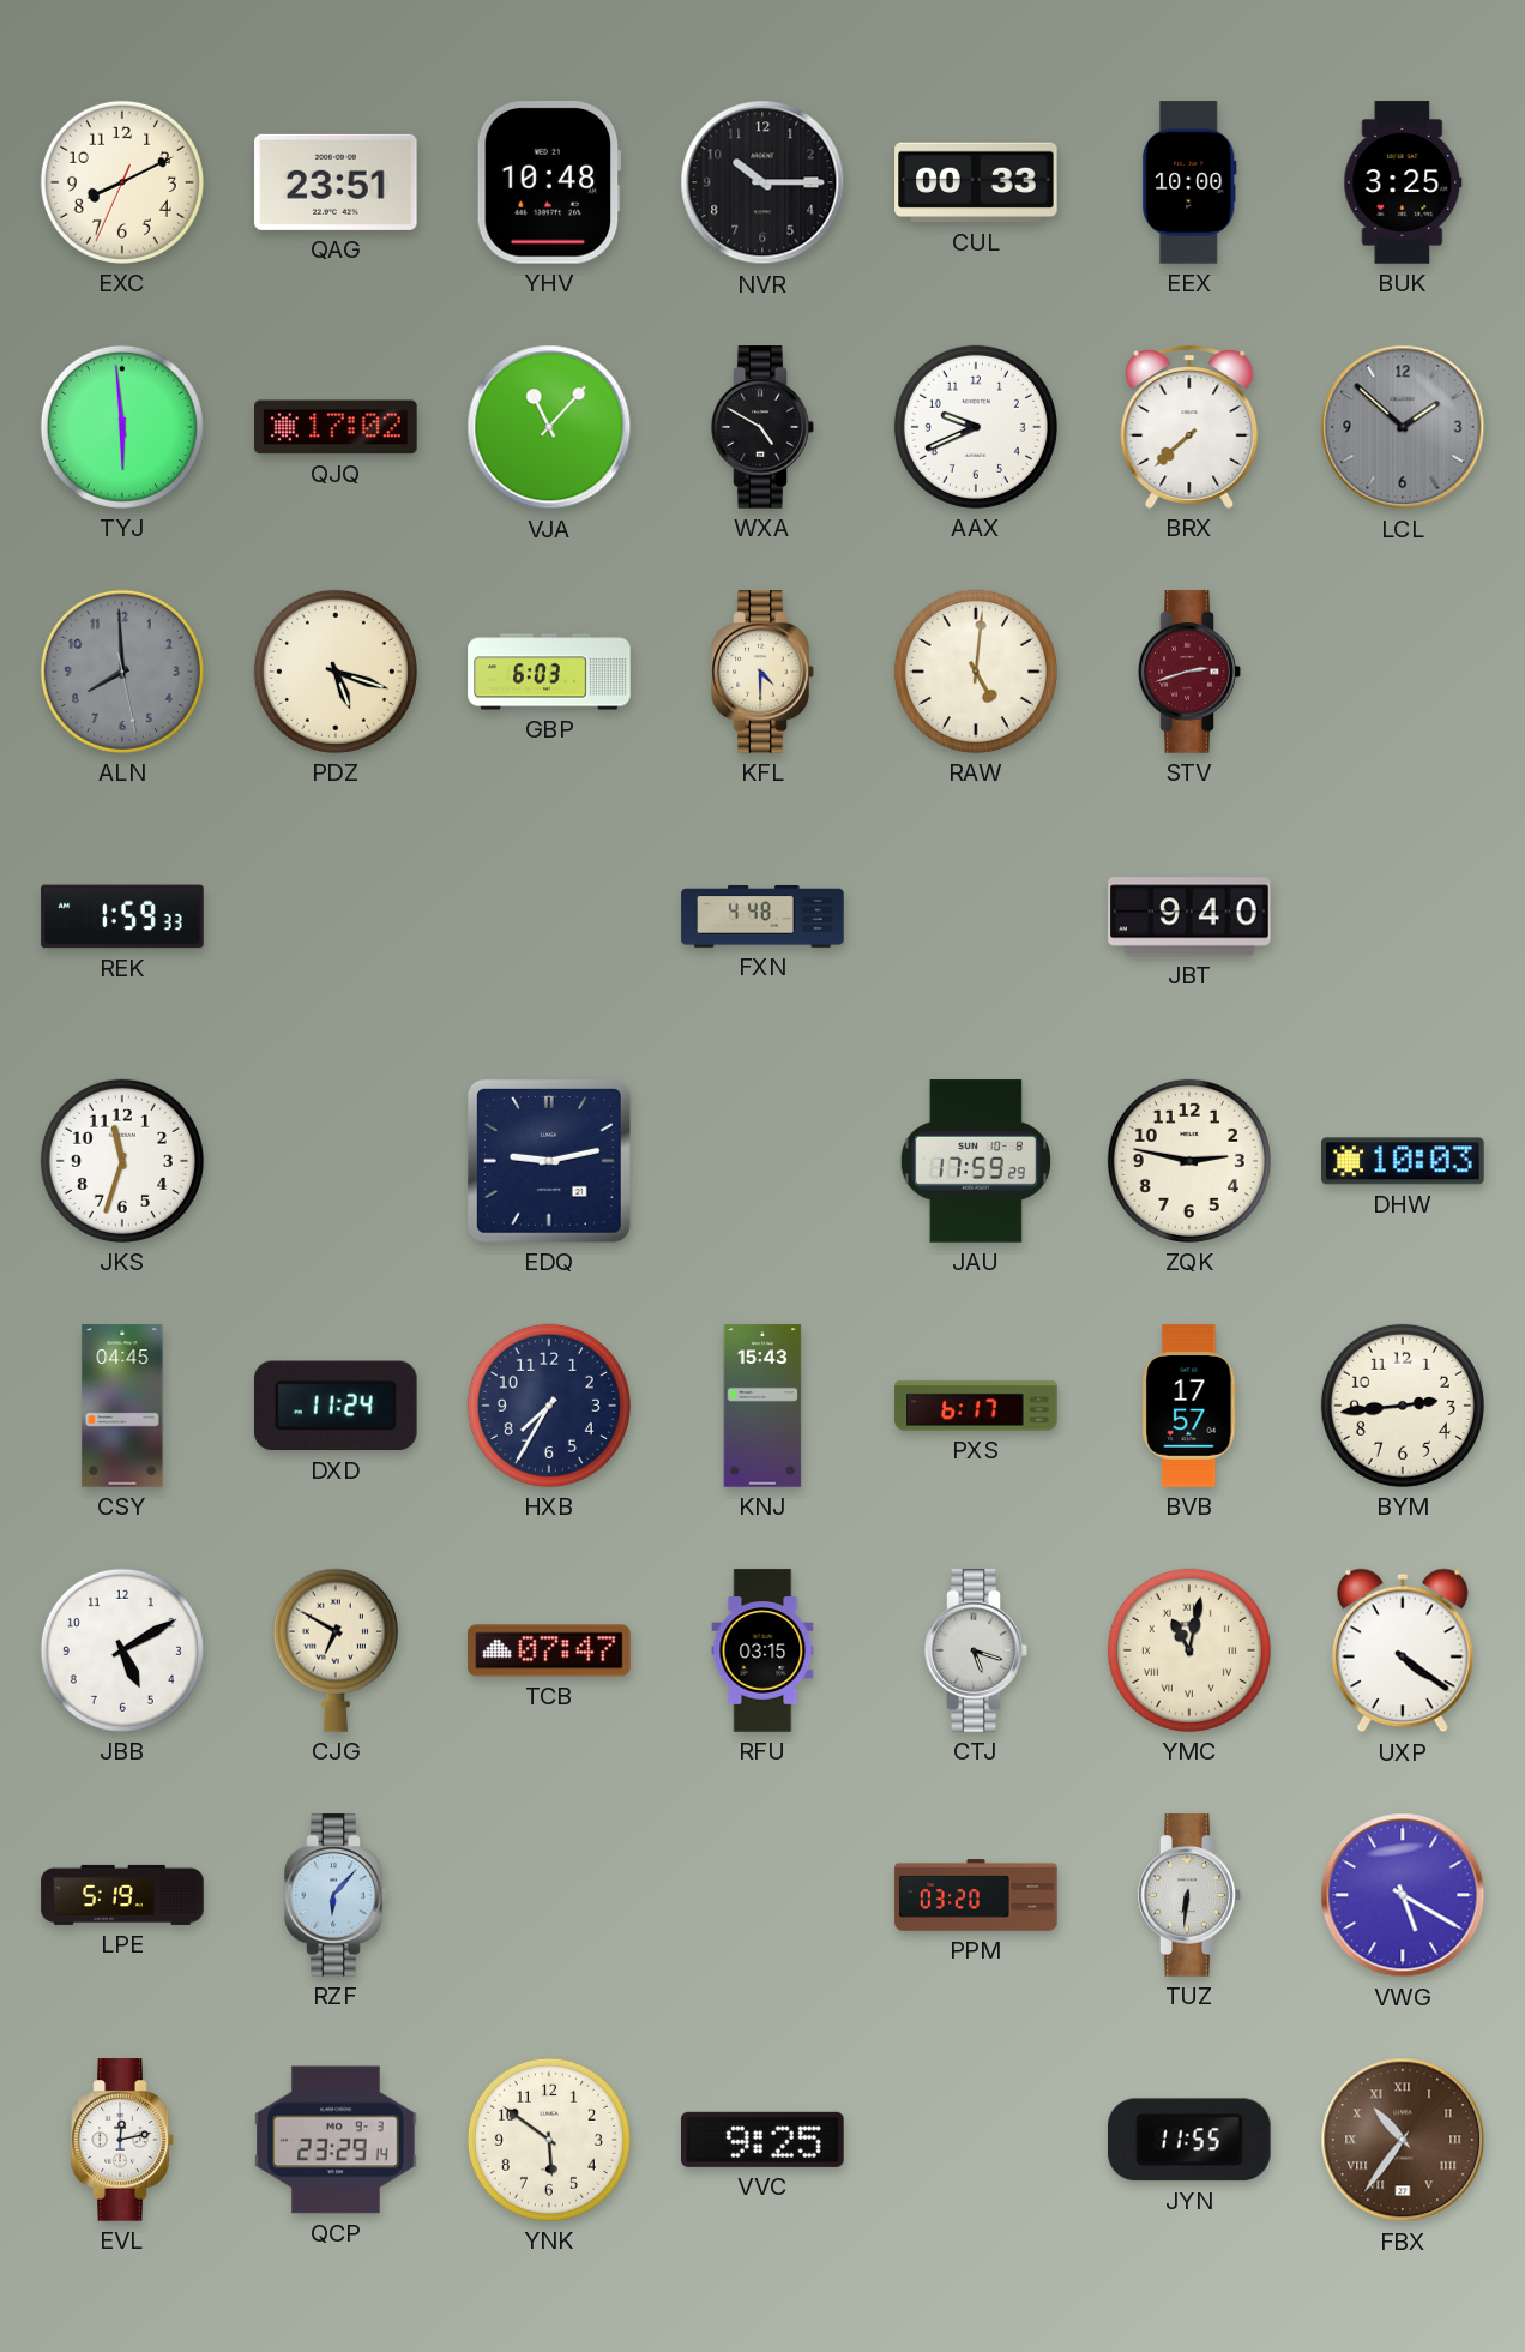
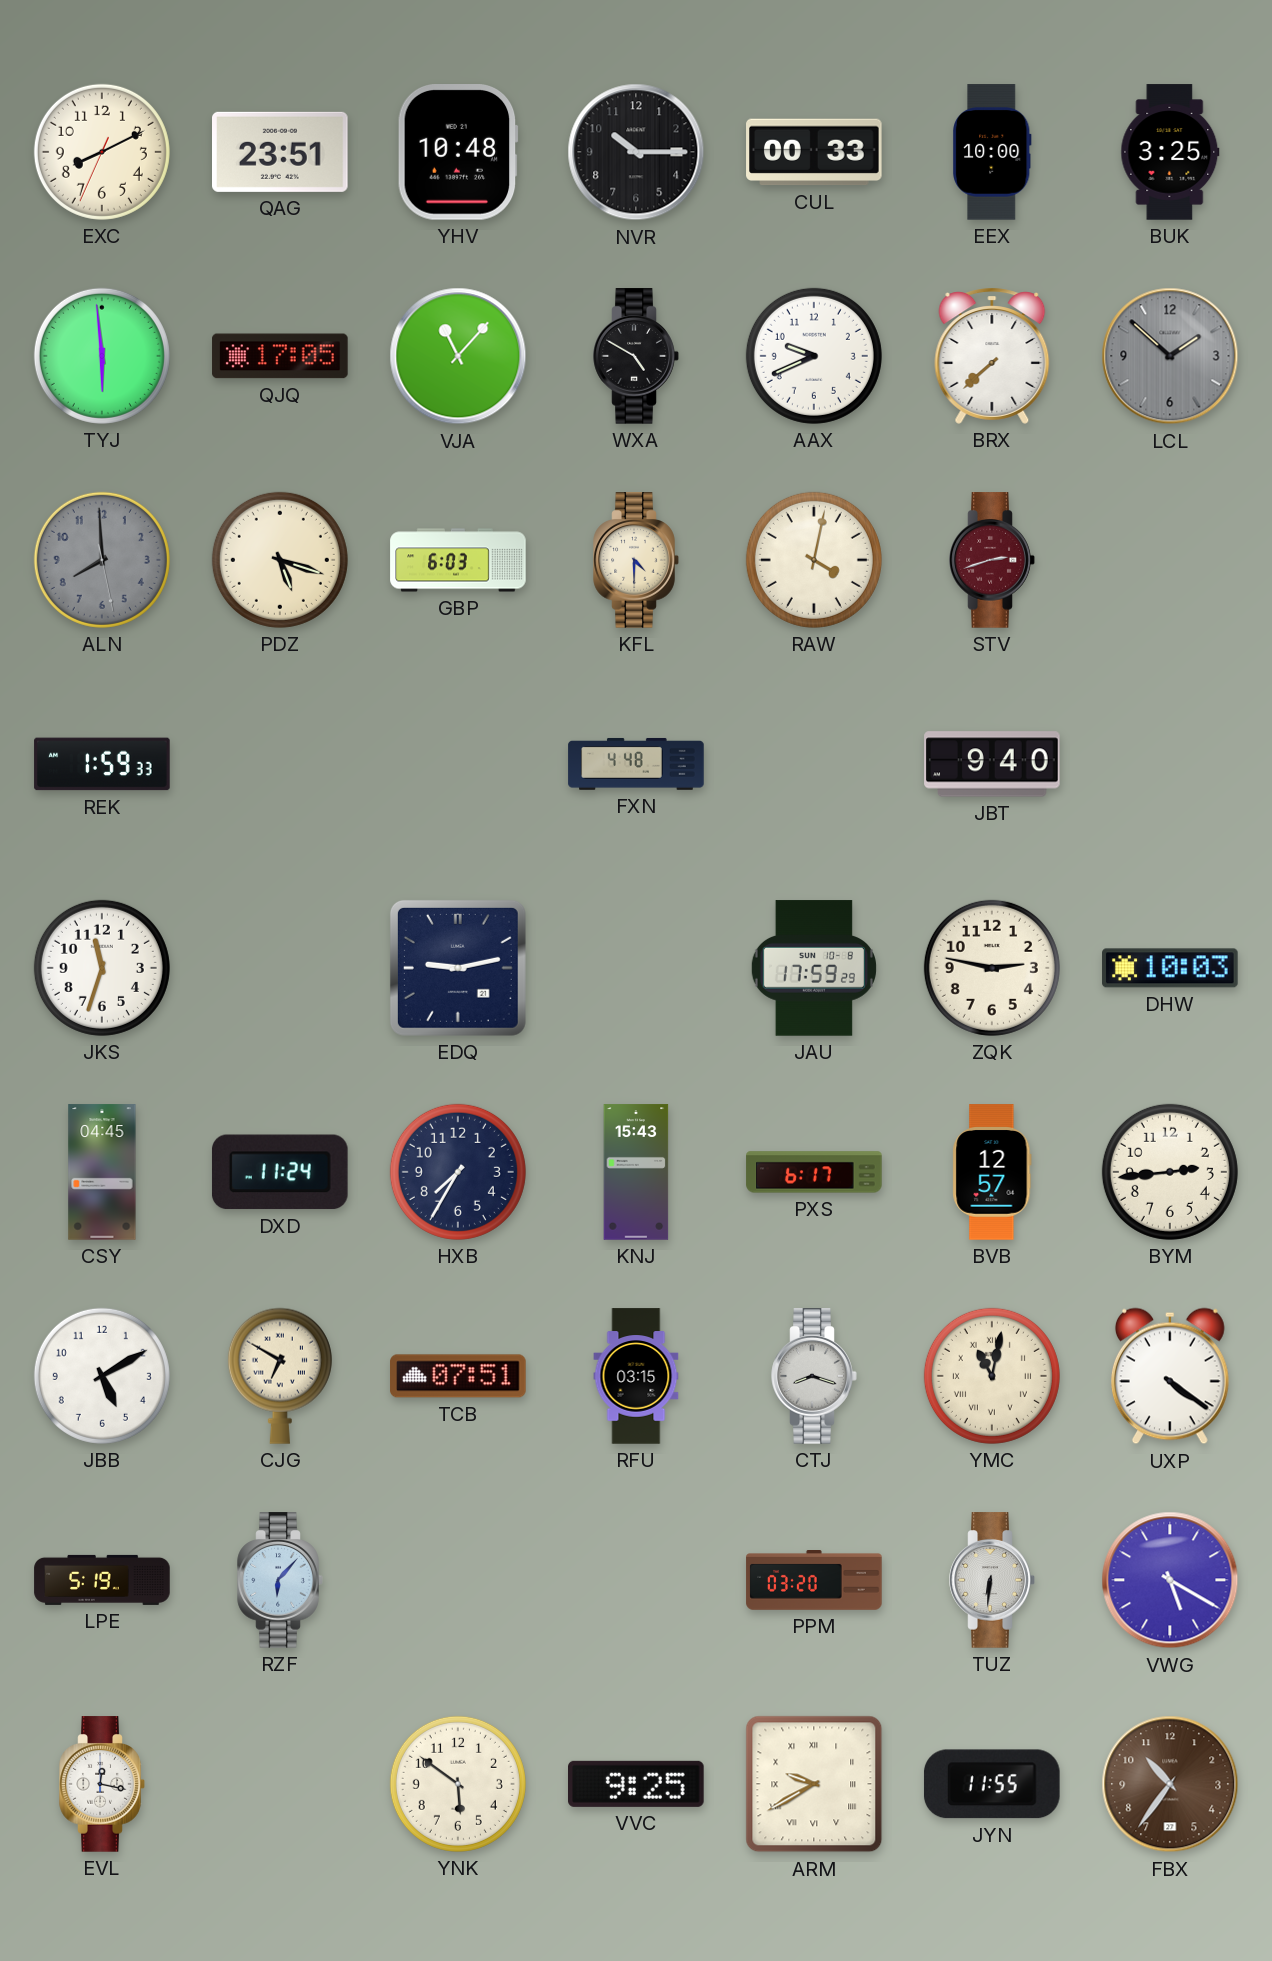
QJQ: 17:02 -> 17:05 (280, 356)
RAW: 5:01 -> 4:02 (814, 560)
BVB: 17:57 -> 12:57 (992, 1172)
TCB: 07:47 -> 07:51 (458, 1376)
CTJ: 5:18 -> 8:18 (814, 1376)
EVL: 12:13 -> 12:17 (102, 1784)
QCP: 23:29 -> none (336, 2140)
ARM: none -> 9:40 (814, 1784)
FBX numerals: Roman -> Arabic (1170, 1784)
